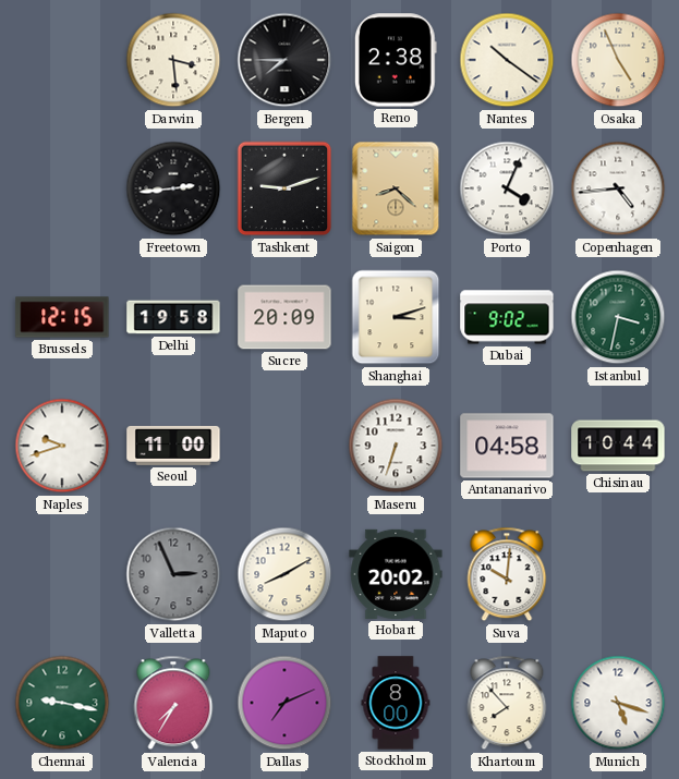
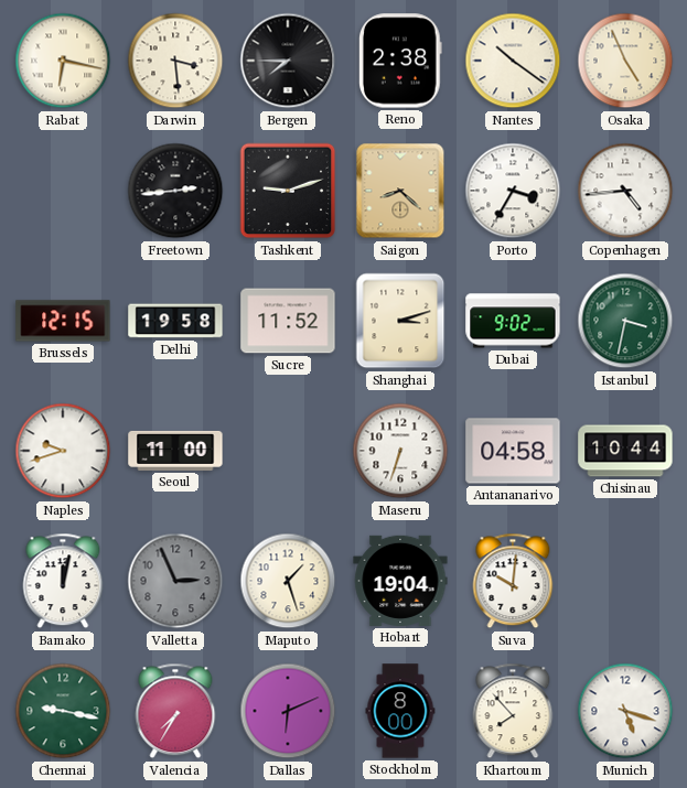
Rabat: none -> 6:17 (63, 61)
Porto: 4:04 -> 3:35 (513, 191)
Sucre: 20:09 -> 11:52 (288, 321)
Bamako: none -> 12:02 (63, 581)
Maputo: 8:10 -> 1:27 (288, 581)
Hobart: 20:02 -> 19:04 (400, 581)
Dallas: 7:11 -> 6:11 (288, 711)
